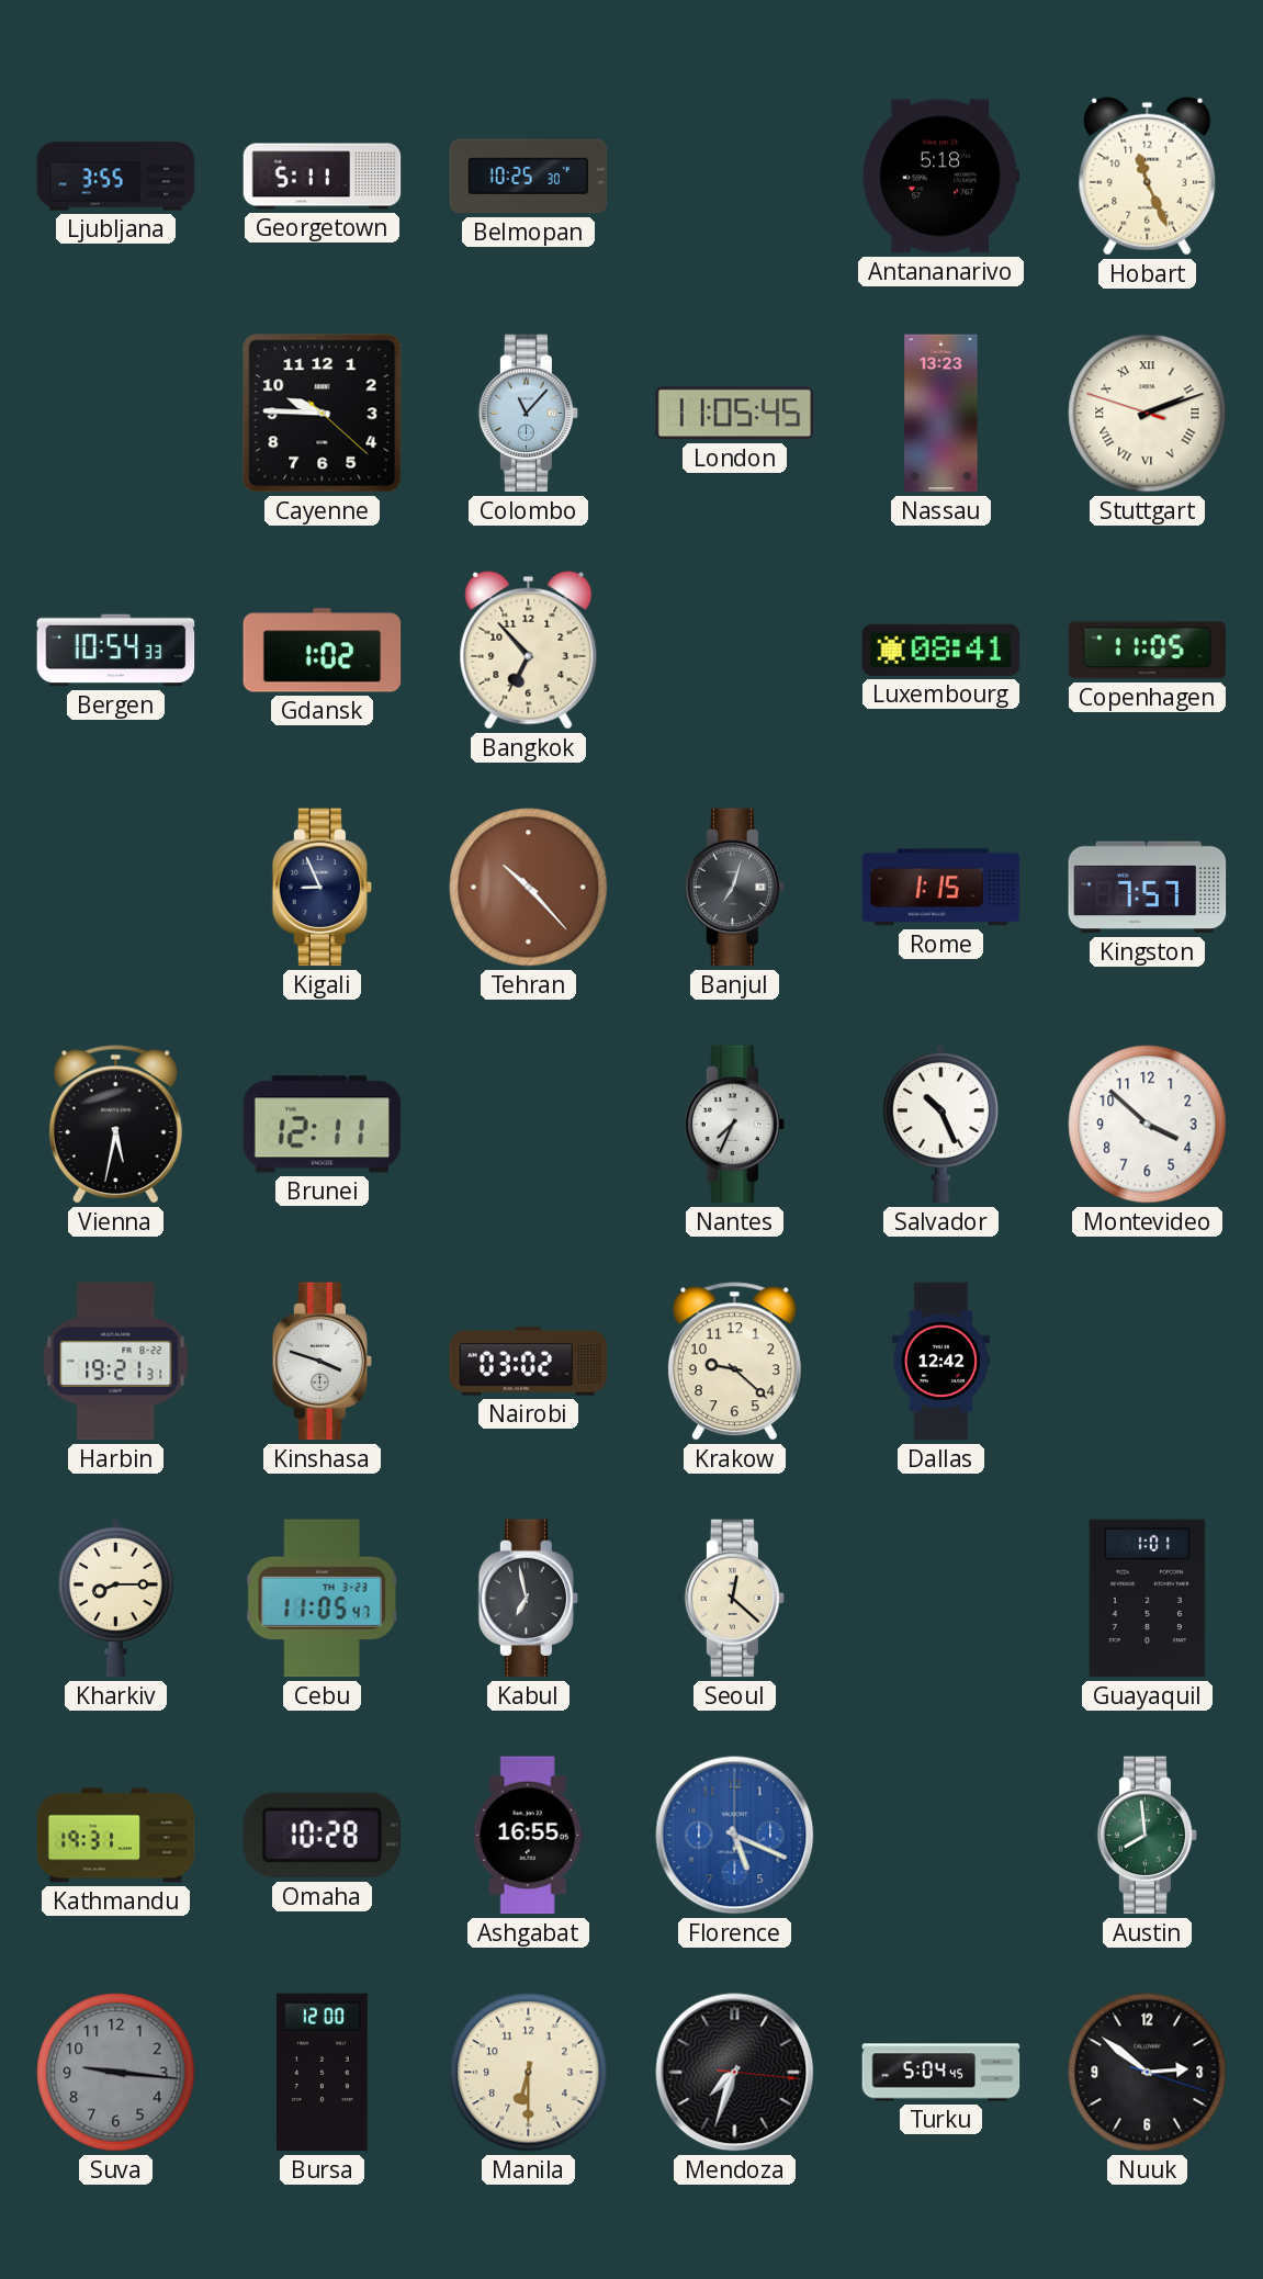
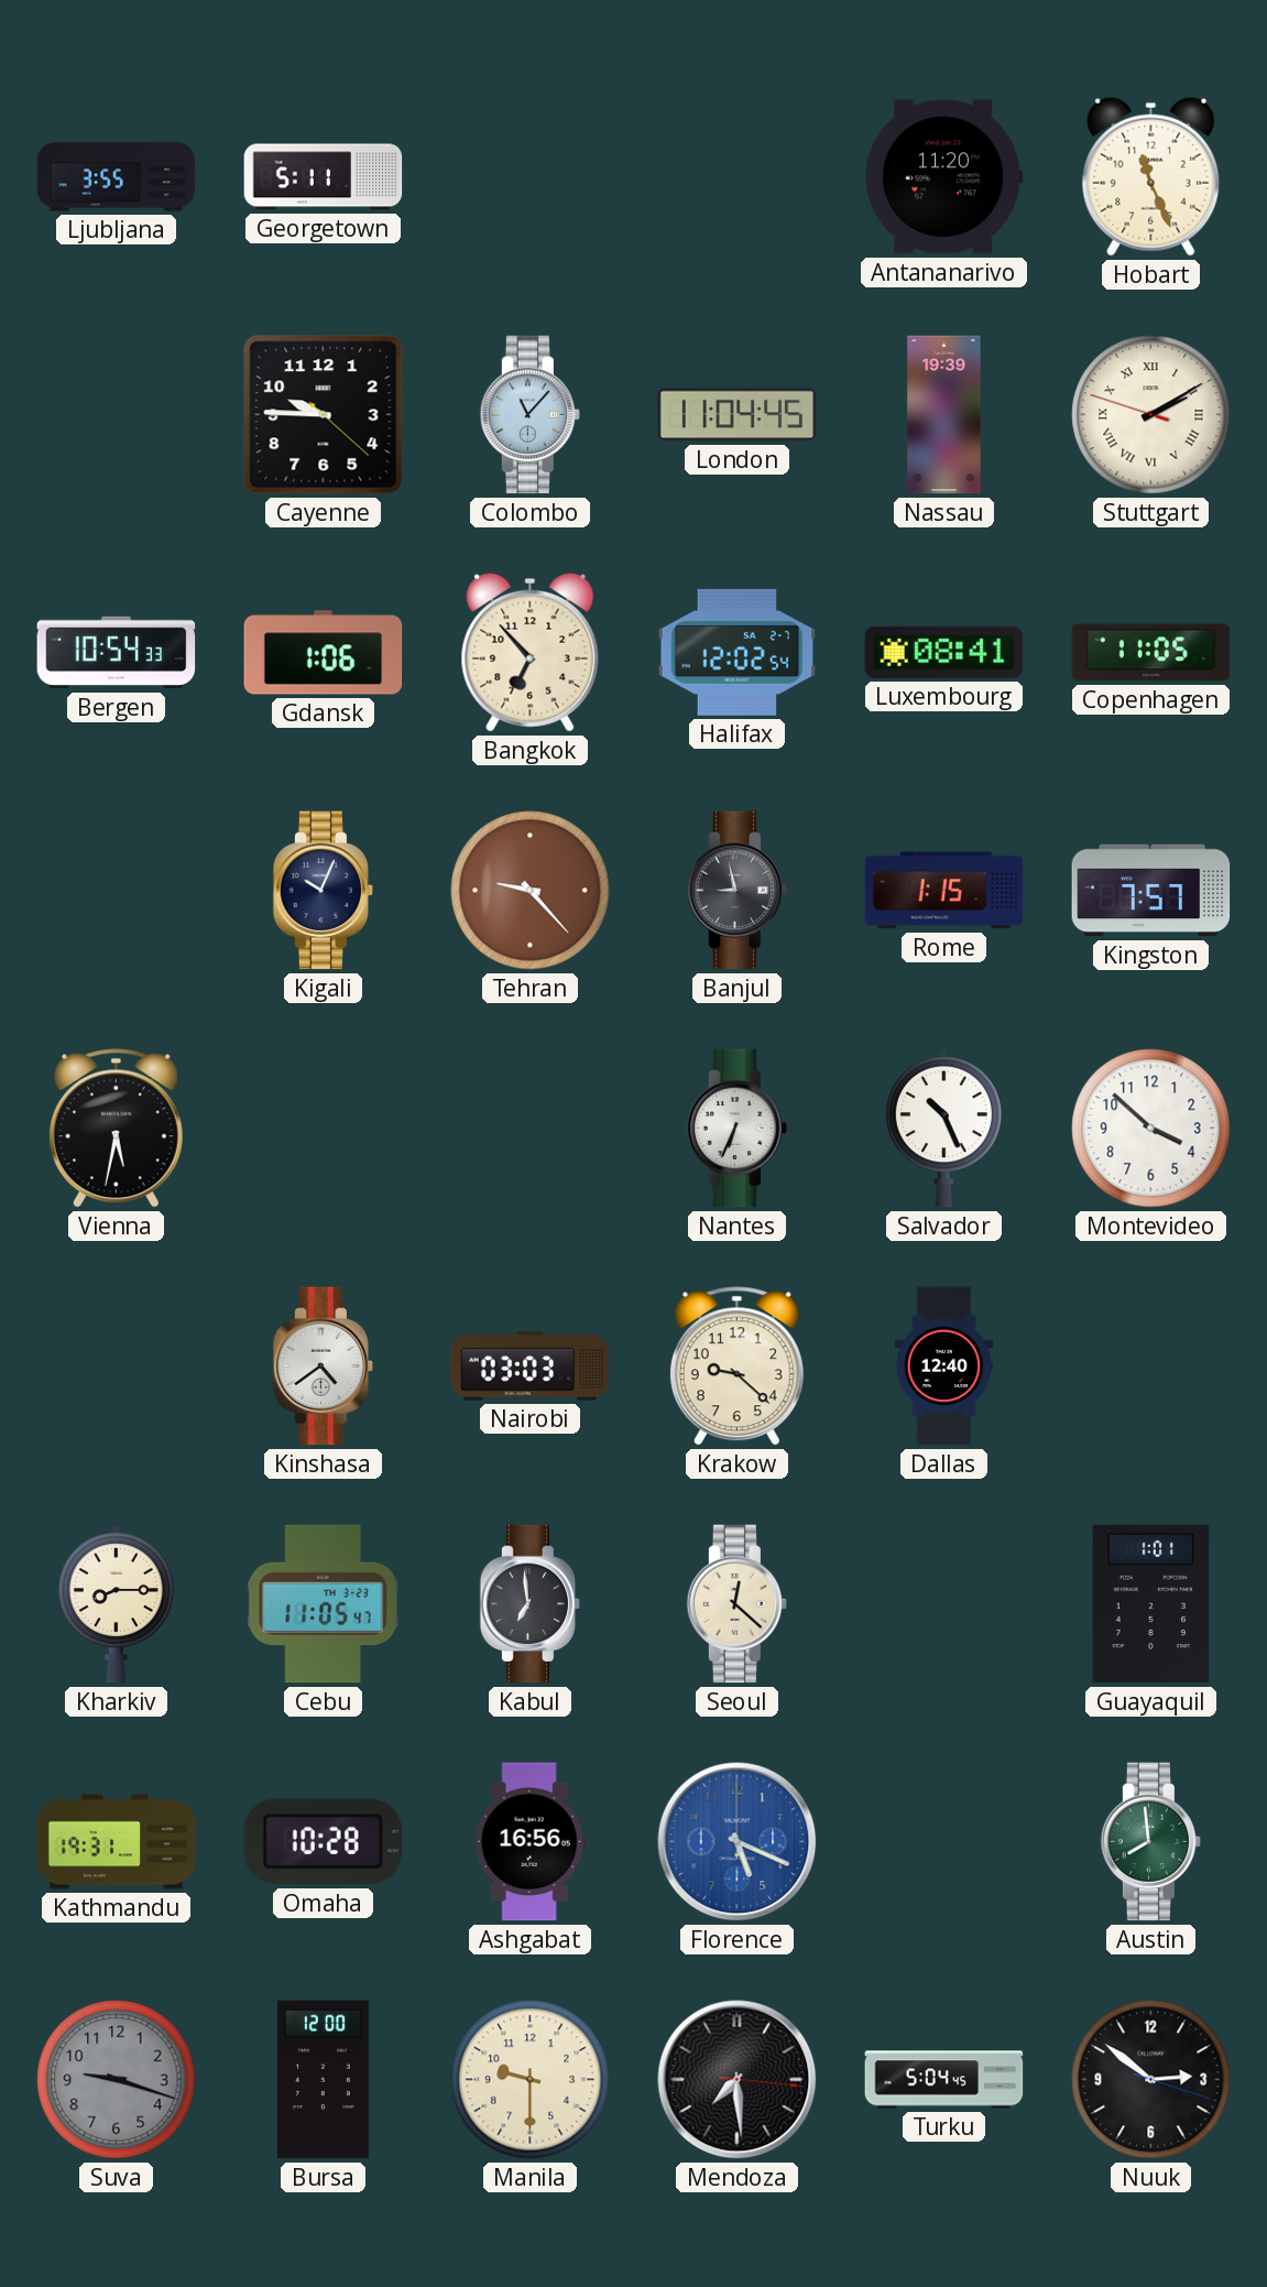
Belmopan: 10:25 -> none (529, 177)
Antananarivo: 5:18 -> 11:20 (943, 177)
London: 11:05 -> 11:04 (738, 415)
Nassau: 13:23 -> 19:39 (944, 415)
Stuttgart: 2:11 -> 2:09 (1151, 415)
Gdansk: 1:02 -> 1:06 (324, 653)
Halifax: none -> 12:02 (738, 652)
Kigali: 8:56 -> 10:04 (324, 891)
Tehran: 10:23 -> 9:23 (531, 891)
Banjul: 7:03 -> 8:58 (738, 891)
Brunei: 12:11 -> none (323, 1125)
Nantes: 7:34 -> 6:34 (738, 1129)
Harbin: 19:21 -> none (116, 1362)
Kinshasa: 3:48 -> 4:39 (324, 1366)
Nairobi: 03:02 -> 03:03 (531, 1366)
Dallas: 12:42 -> 12:40 (943, 1366)
Kabul: 6:58 -> 6:59 (531, 1604)
Ashgabat: 16:55 -> 16:56 (529, 1842)
Suva: 9:16 -> 9:18 (117, 2080)
Manila: 6:30 -> 9:30 (531, 2080)
Mendoza: 7:33 -> 7:29 (738, 2080)
